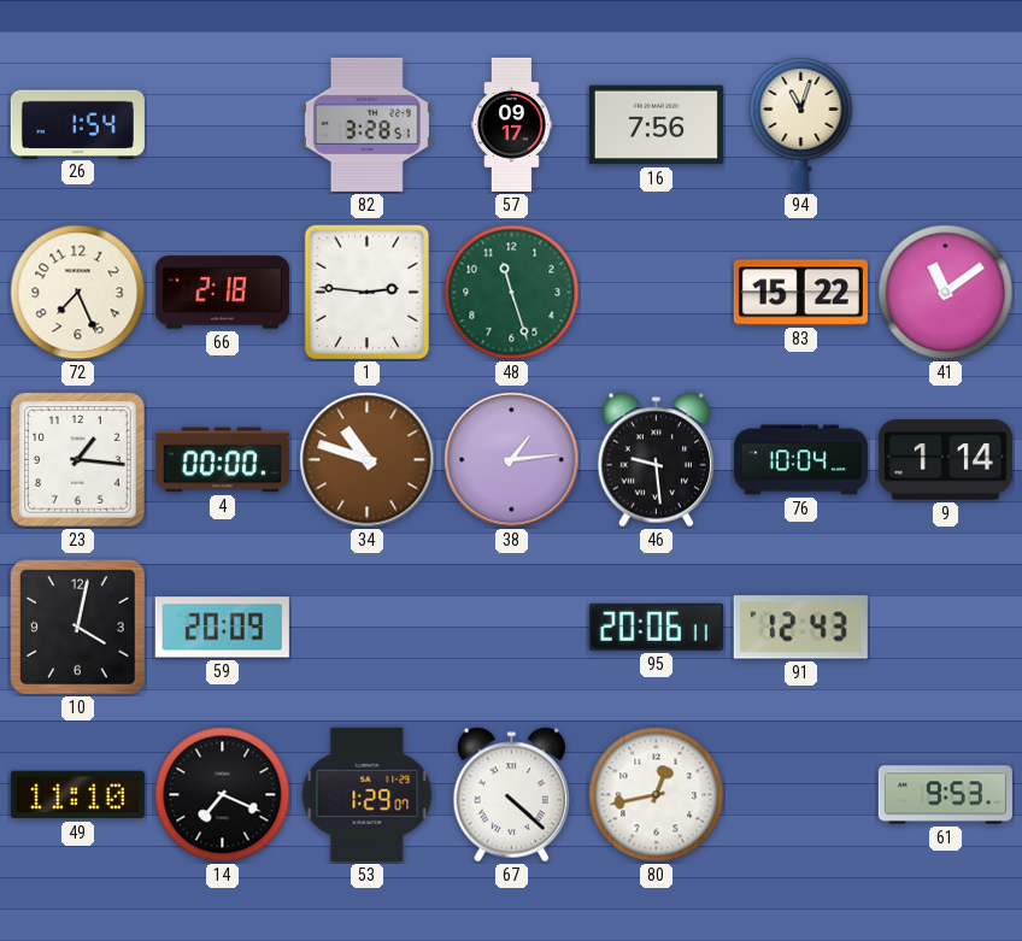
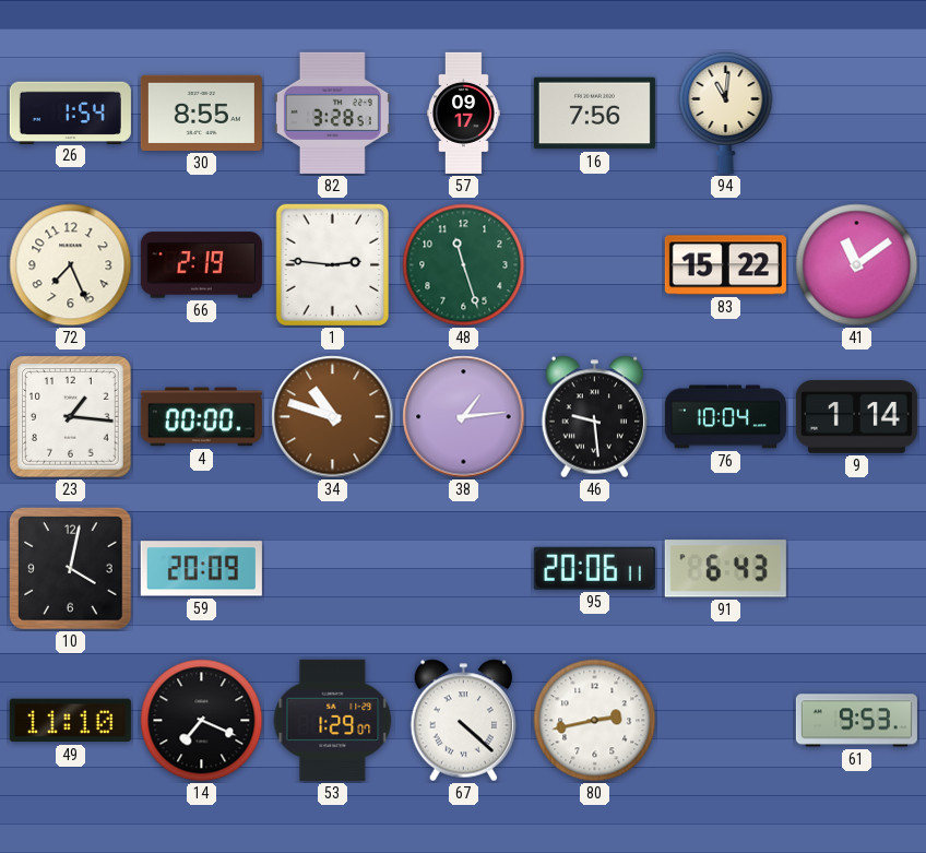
30: none -> 8:55 (201, 112)
94: 11:03 -> 11:01 (726, 112)
66: 2:18 -> 2:19 (201, 265)
91: 12:43 -> 6:43 (725, 569)
80: 12:43 -> 2:43 (595, 721)
